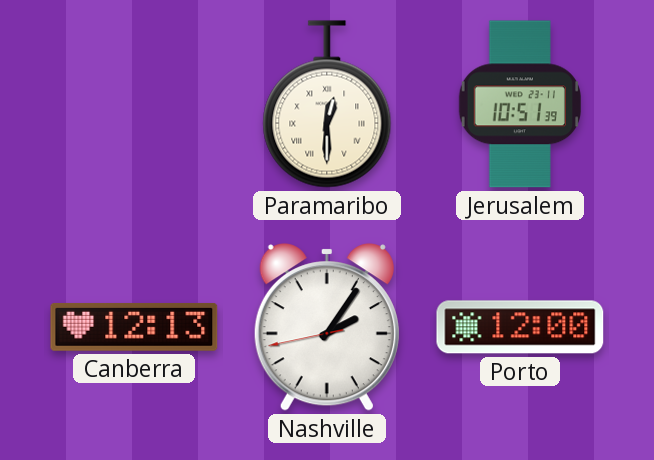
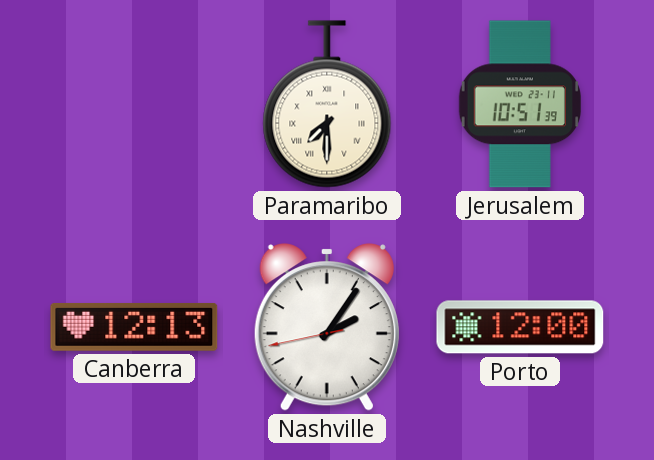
Paramaribo: 12:30 -> 7:30 (327, 104)
